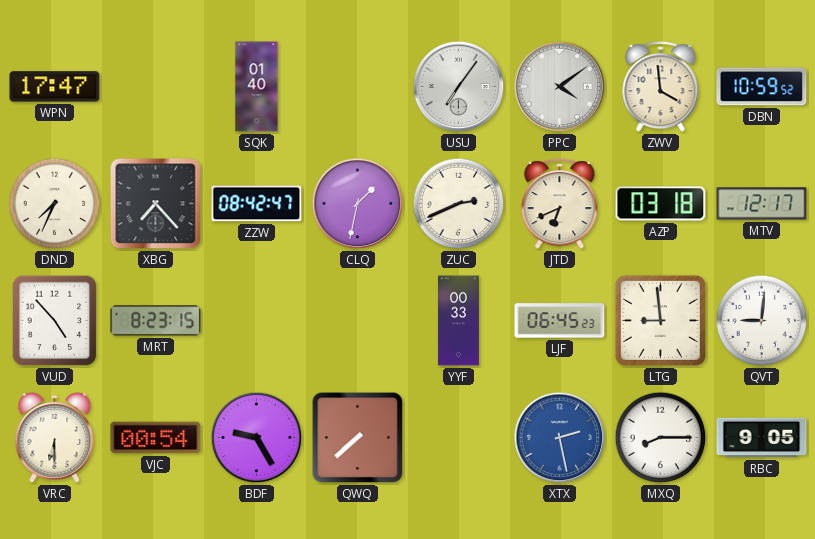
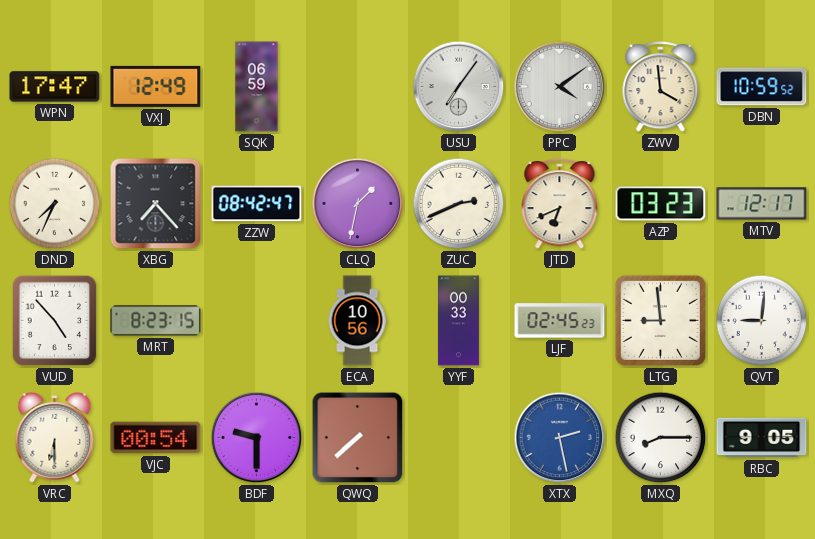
VXJ: none -> 12:49 (156, 86)
SQK: 01:40 -> 06:59 (257, 87)
AZP: 03:18 -> 03:23 (661, 204)
ECA: none -> 10:56 (357, 321)
LJF: 06:45 -> 02:45 (560, 321)
BDF: 9:25 -> 9:30 (257, 438)
